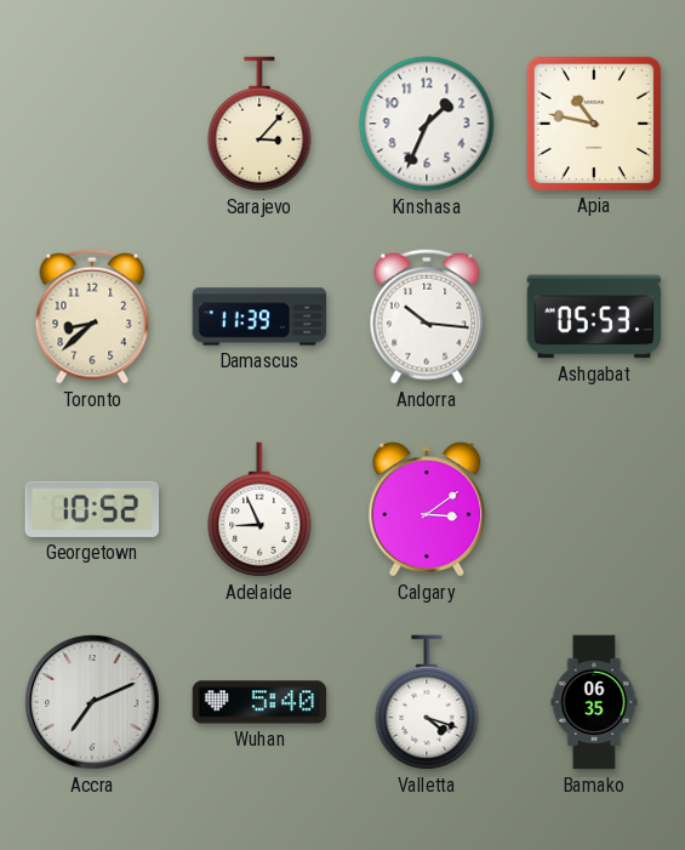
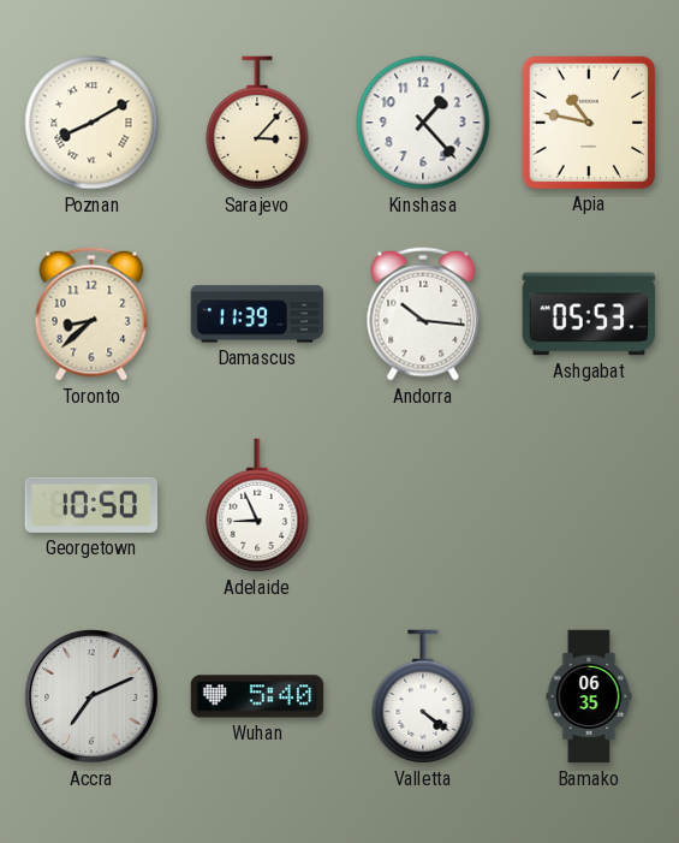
Poznan: none -> 8:10 (91, 123)
Kinshasa: 1:34 -> 1:23 (423, 123)
Georgetown: 10:52 -> 10:50 (91, 505)
Calgary: 3:09 -> none (427, 509)
Valletta: 4:18 -> 4:21 (423, 696)
